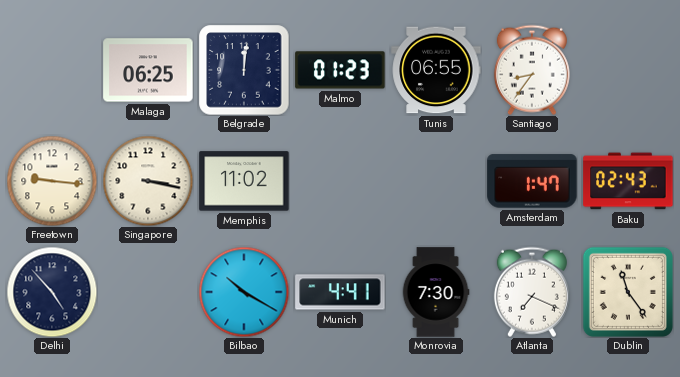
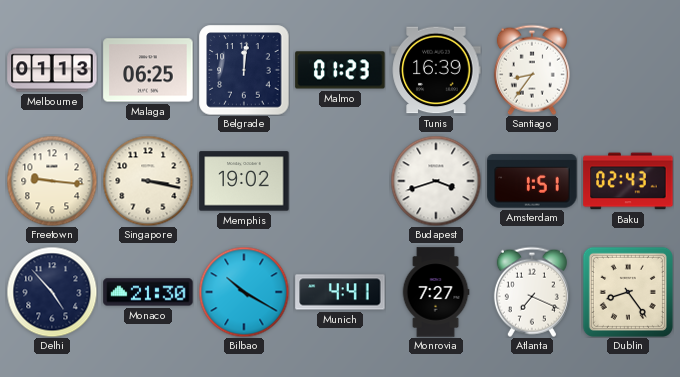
Melbourne: none -> 01:13 (52, 70)
Tunis: 06:55 -> 16:39 (436, 70)
Memphis: 11:02 -> 19:02 (244, 181)
Budapest: none -> 3:42 (436, 181)
Amsterdam: 1:47 -> 1:51 (532, 181)
Monaco: none -> 21:30 (148, 292)
Monrovia: 7:30 -> 7:27 (436, 292)
Dublin: 11:24 -> 8:24 (628, 292)
